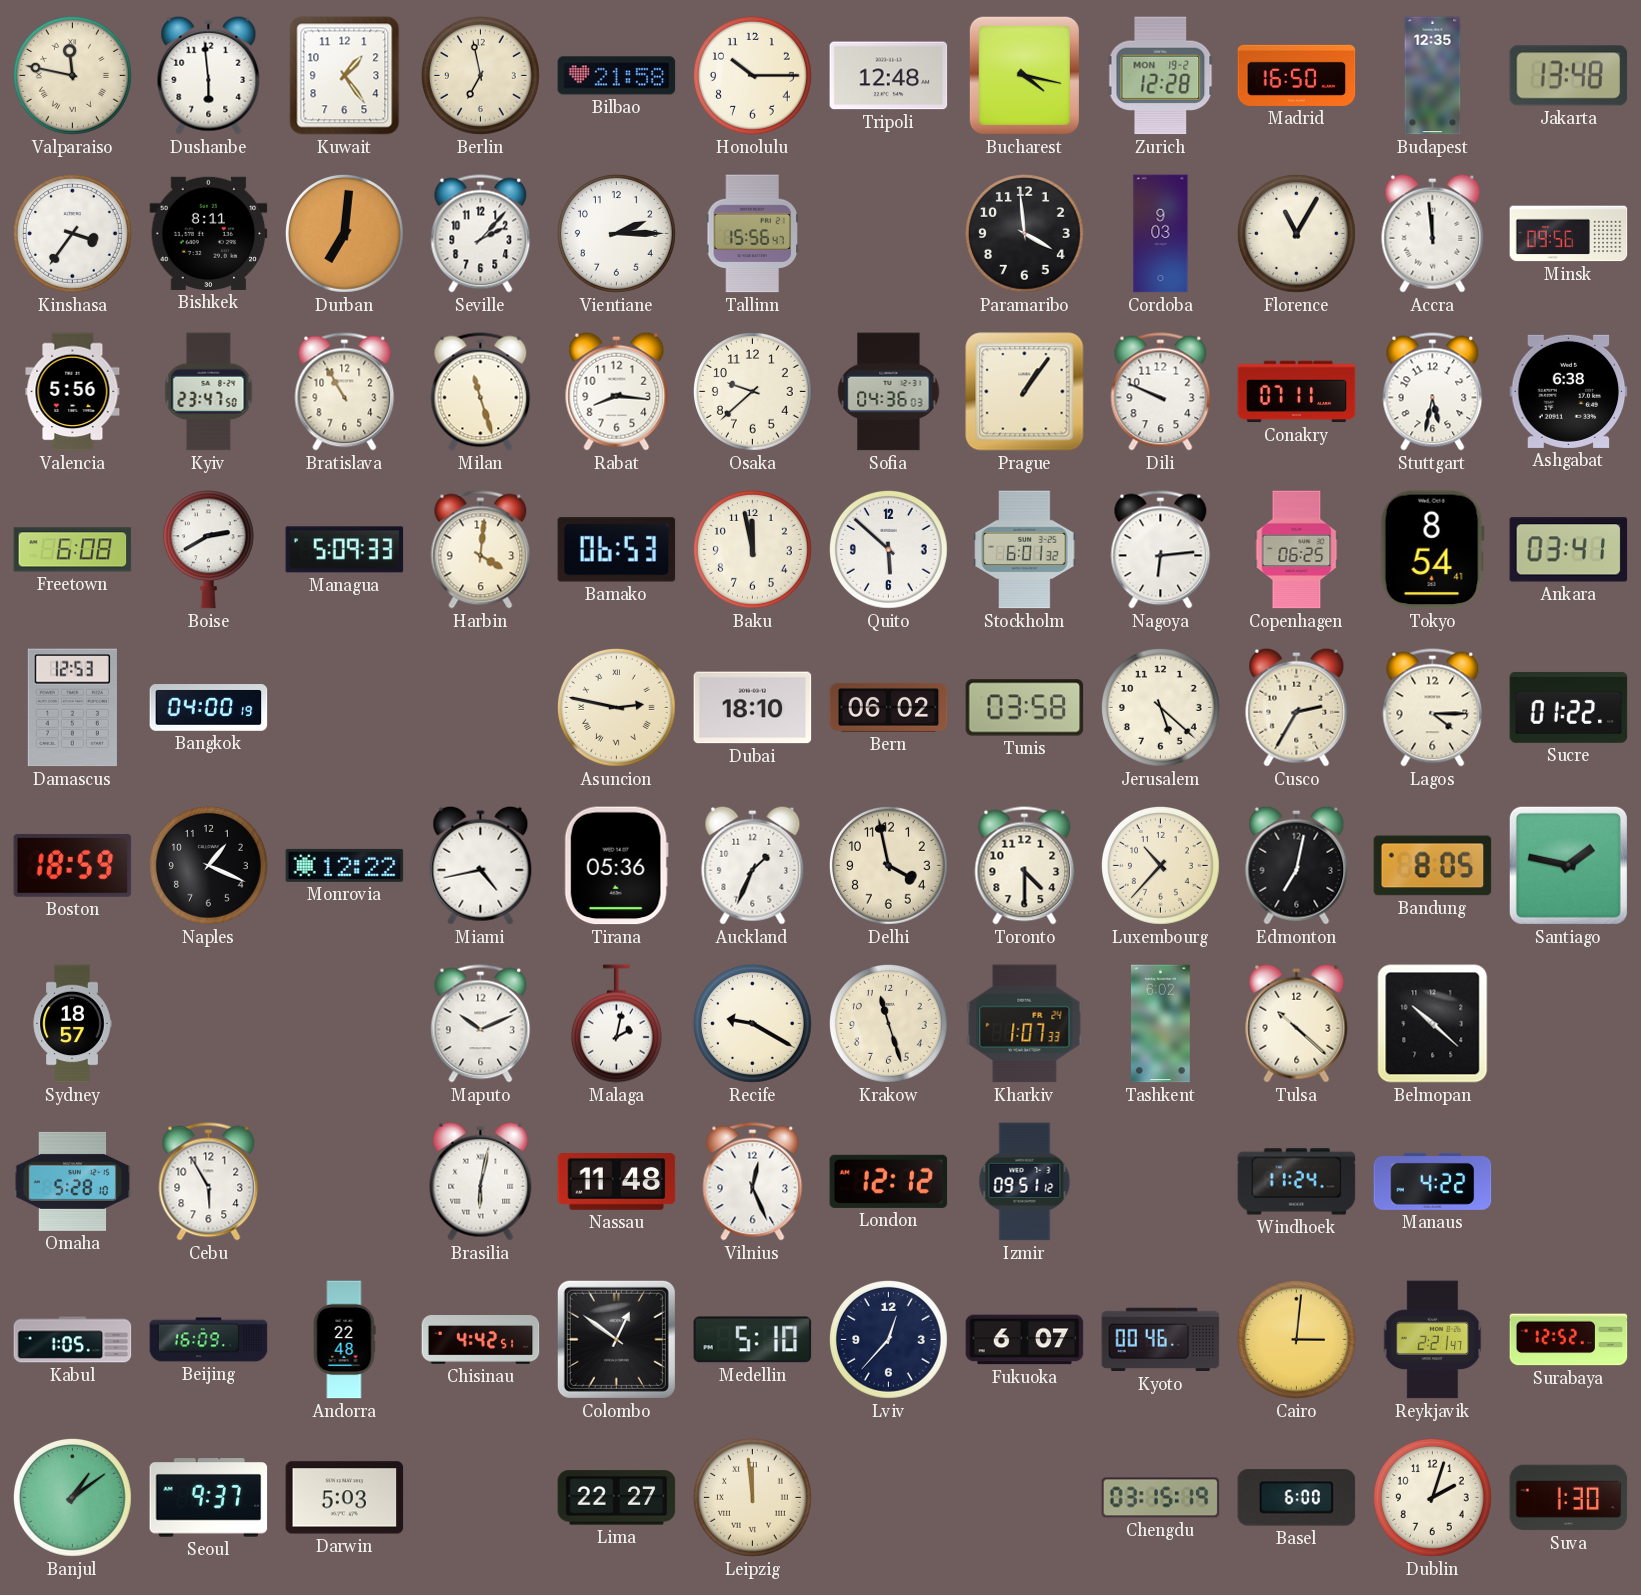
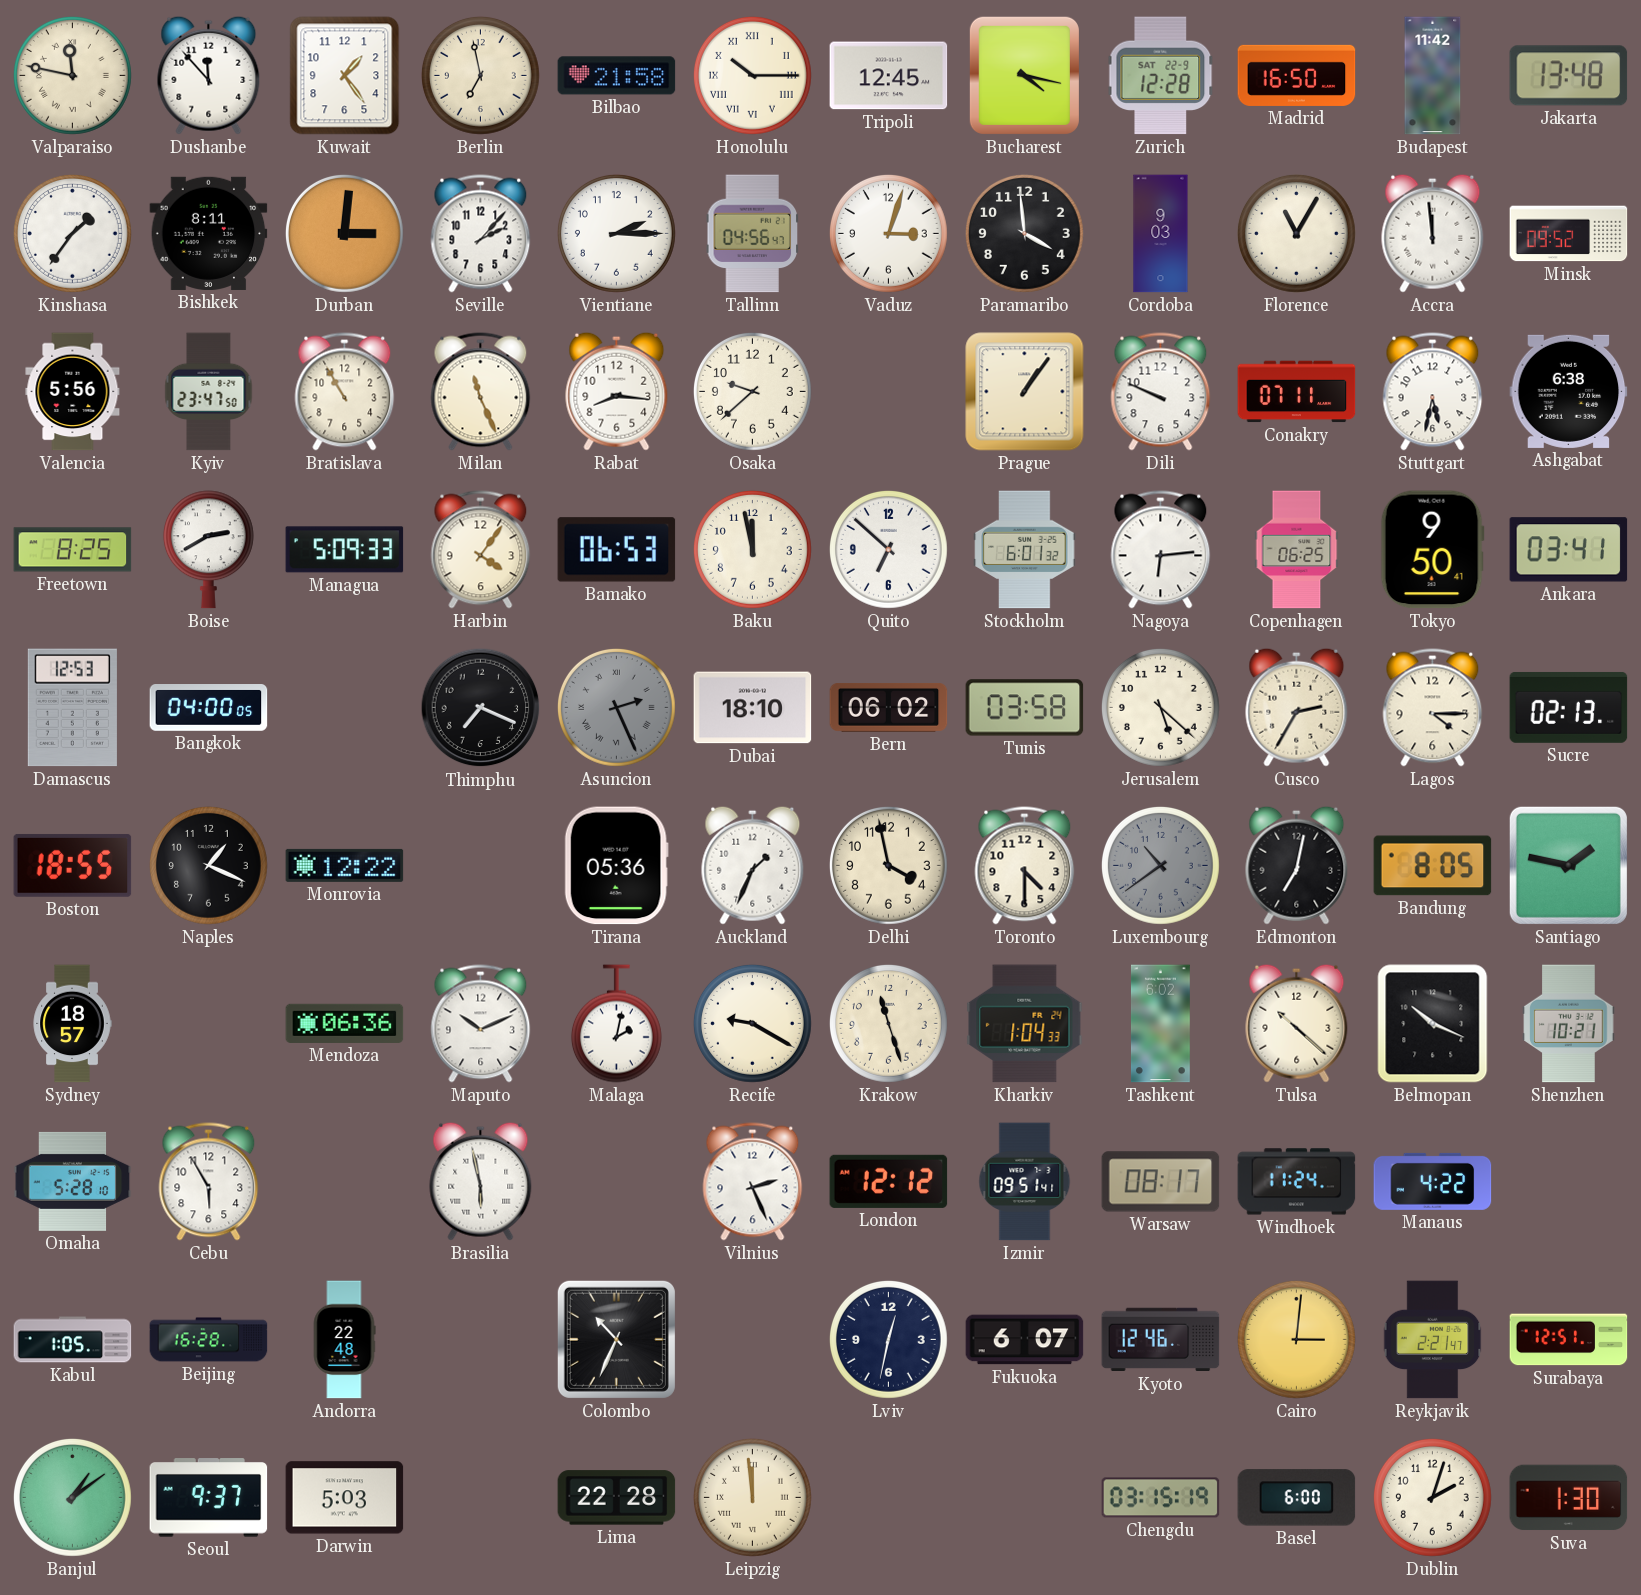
Dushanbe: 5:59 -> 11:53 (209, 75)
Honolulu numerals: Arabic -> Roman (752, 75)
Tripoli: 12:48 -> 12:45 (889, 76)
Zurich date: MON 19-2 -> SAT 22-9 (1161, 76)
Budapest: 12:35 -> 11:42 (1433, 76)
Kinshasa: 3:36 -> 1:36 (72, 233)
Durban: 7:01 -> 3:01 (344, 233)
Tallinn: 15:56 -> 04:56 (752, 234)
Vaduz: none -> 3:03 (888, 233)
Minsk: 09:56 -> 09:52 (1569, 234)
Milan: 11:27 -> 11:26 (481, 392)
Sofia: 04:36 -> none (889, 392)
Freetown: 6:08 -> 8:25 (73, 550)
Harbin: 4:01 -> 4:06 (481, 550)
Quito: 5:52 -> 6:52 (888, 549)
Tokyo: 8:54 -> 9:50 (1432, 550)
Bangkok: 04:00:19 -> 04:00:05 (209, 708)
Thimphu: none -> 7:19 (481, 708)
Asuncion: 2:47 -> 2:26 (616, 707)
Asuncion dial: cream -> grey (616, 707)
Sucre: 01:22 -> 02:13 (1569, 707)
Boston: 18:59 -> 18:55 (73, 865)
Miami: 4:43 -> none (481, 865)
Luxembourg: 10:37 -> 10:39 (1160, 865)
Luxembourg dial: cream -> grey (1160, 865)
Mendoza: none -> 06:36 (345, 1023)
Kharkiv: 1:07 -> 1:04 (1025, 1024)
Belmopan: 10:22 -> 10:19 (1433, 1024)
Shenzhen: none -> 10:21 (1569, 1024)
Brasilia: 6:02 -> 5:58 (481, 1181)
Nassau: 11:48 -> none (617, 1182)
Vilnius: 12:26 -> 2:26 (753, 1182)
Izmir: 09:51:12 -> 09:51:41 (1025, 1182)
Warsaw: none -> 08:17 (1161, 1182)
Beijing: 16:09 -> 16:28 (209, 1340)
Chisinau: 4:42 -> none (481, 1340)
Colombo: 12:51 -> 10:34 (616, 1339)
Medellin: 5:10 -> none (753, 1340)
Lviv: 12:37 -> 12:32 (888, 1339)
Kyoto: 00:46 -> 12:46 (1161, 1340)
Surabaya: 12:52 -> 12:51 (1569, 1340)
Lima: 22:27 -> 22:28 (617, 1498)
